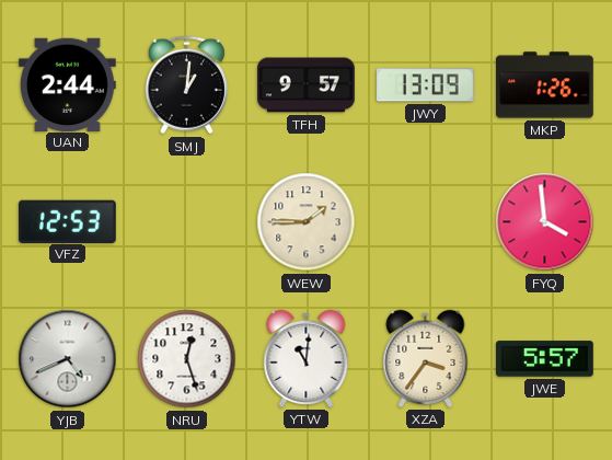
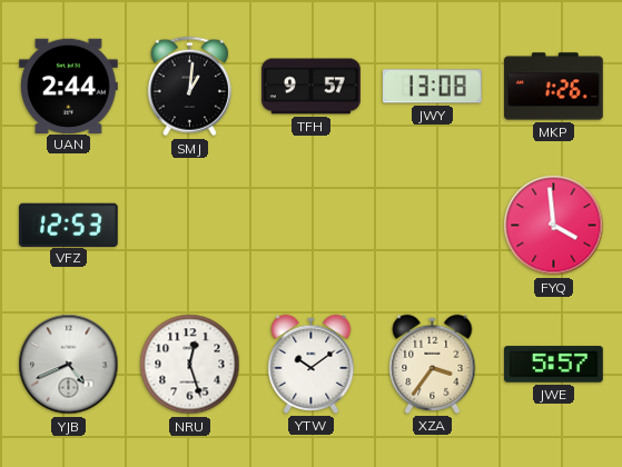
JWY: 13:09 -> 13:08 (432, 87)
WEW: 1:45 -> none (307, 222)
YTW: 11:01 -> 10:09 (312, 364)
